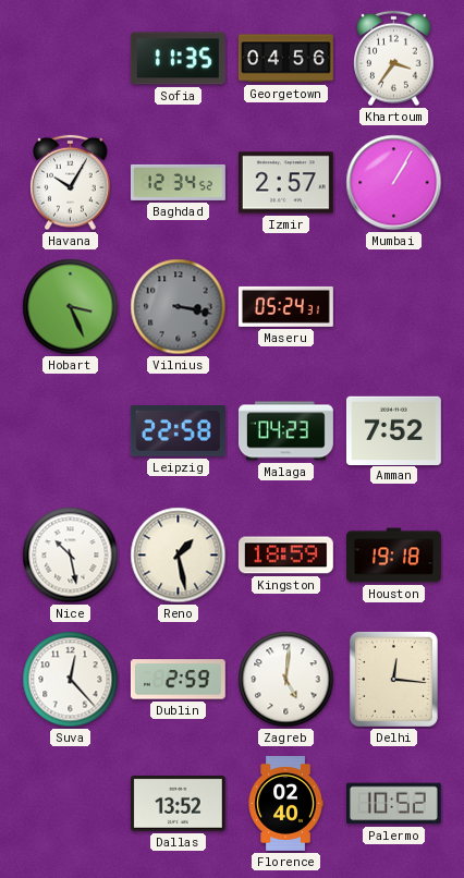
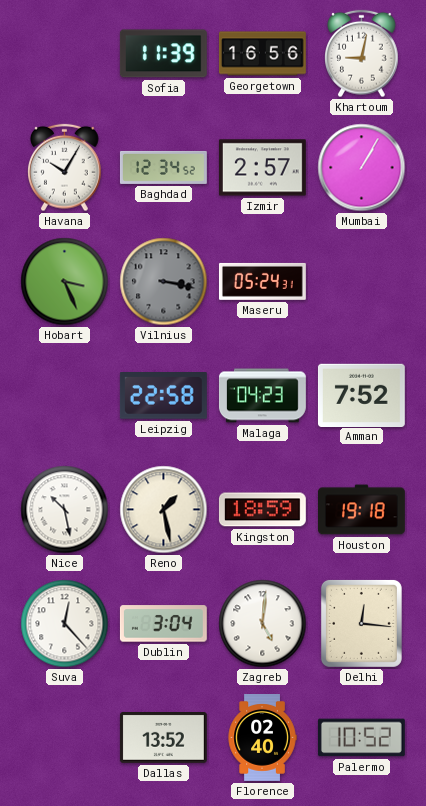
Sofia: 11:35 -> 11:39 (163, 54)
Georgetown: 04:56 -> 16:56 (262, 54)
Khartoum: 3:36 -> 9:02 (362, 54)
Dublin: 2:59 -> 3:04 (163, 624)
